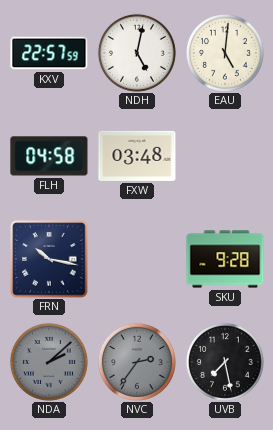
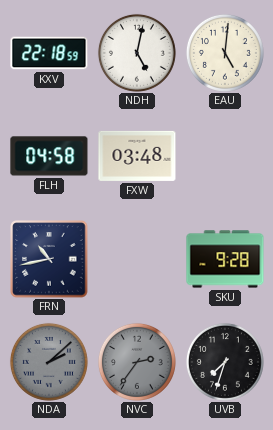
KXV: 22:57 -> 22:18 (49, 53)
FRN: 10:17 -> 10:43 (49, 259)
UVB: 7:28 -> 7:33 (225, 362)
